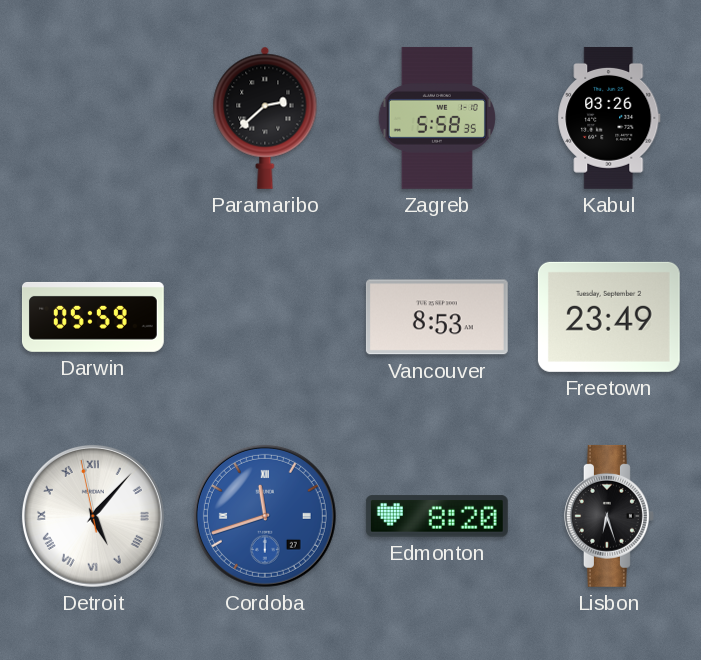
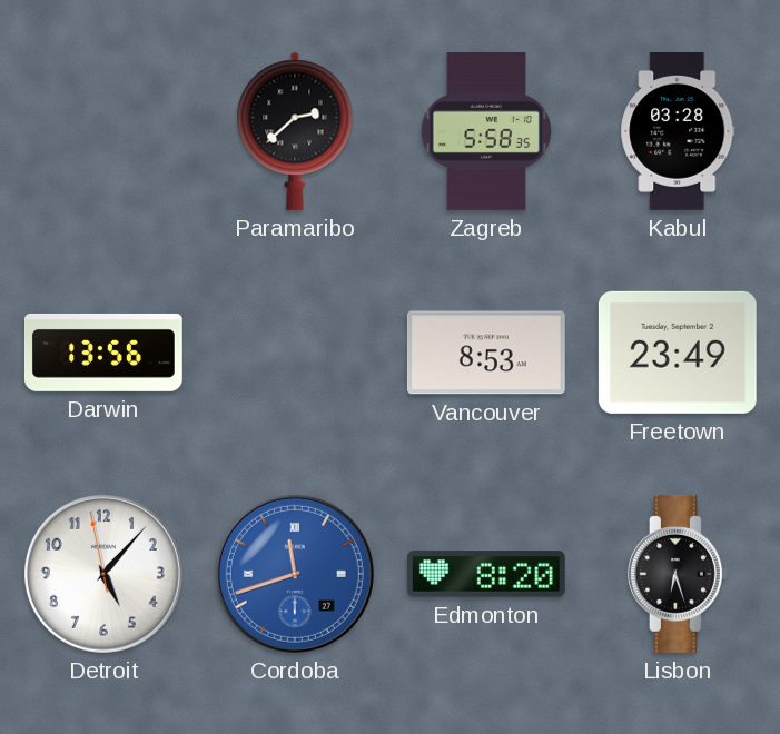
Kabul: 03:26 -> 03:28 (678, 131)
Darwin: 05:59 -> 13:56 (103, 353)
Detroit numerals: Roman -> Arabic (103, 574)
